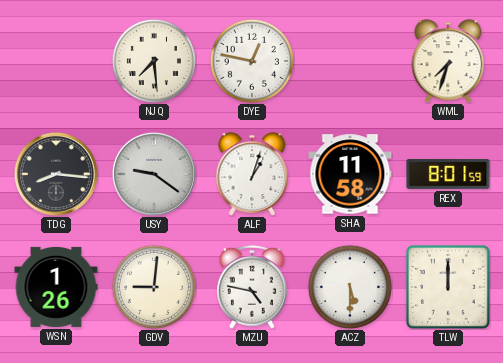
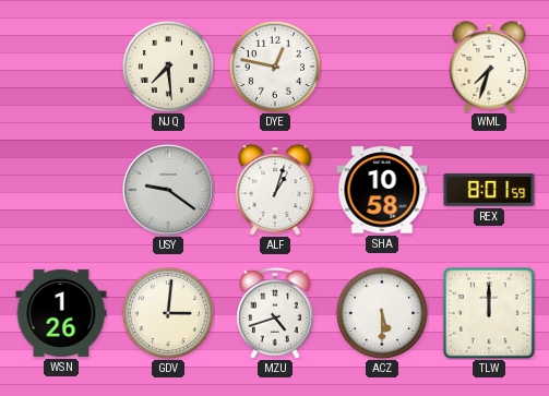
TDG: 8:16 -> none (56, 174)
SHA: 11:58 -> 10:58 (382, 190)
GDV: 9:01 -> 3:01 (168, 313)
MZU: 4:47 -> 4:42 (275, 313)
